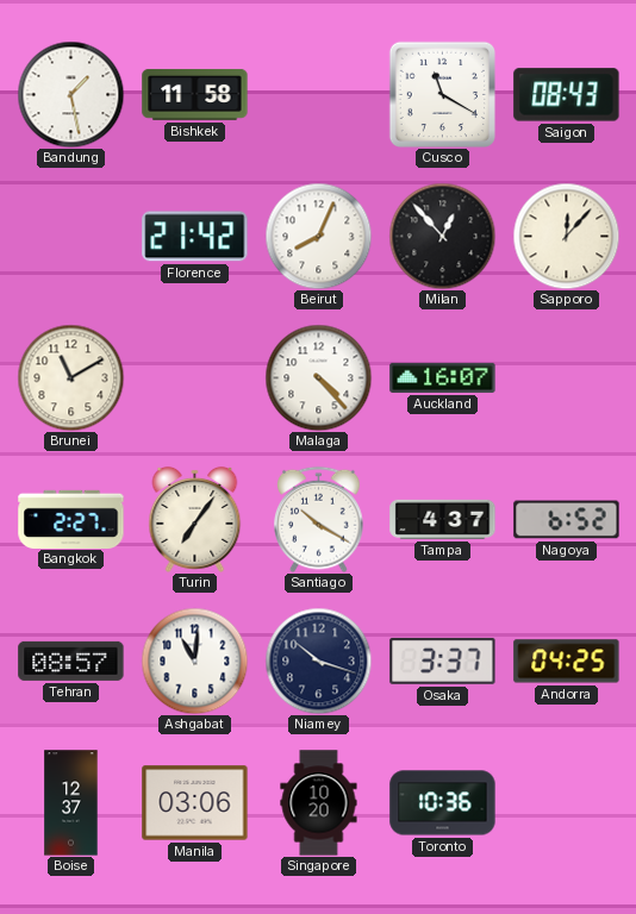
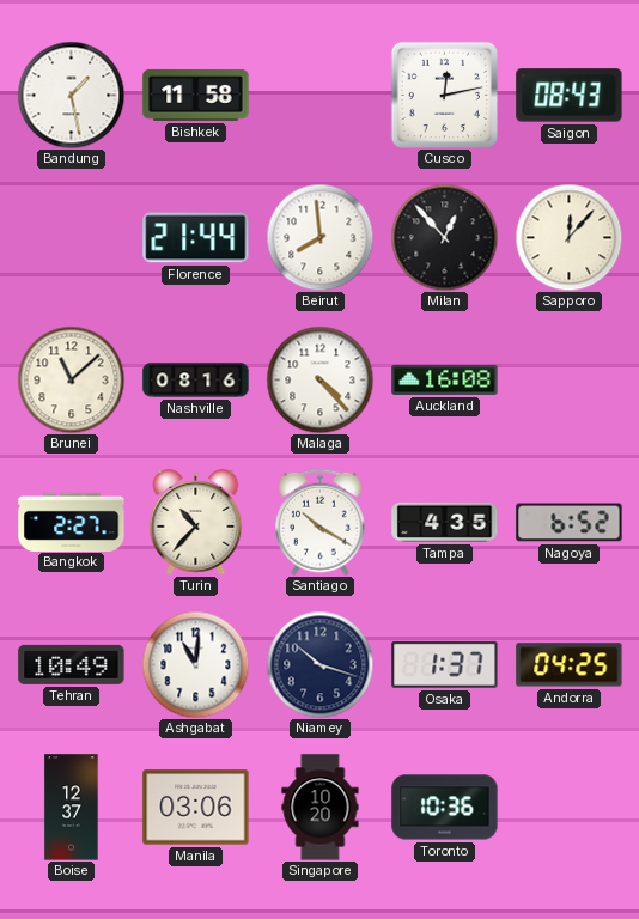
Cusco: 11:20 -> 12:13 (444, 95)
Florence: 21:42 -> 21:44 (196, 238)
Beirut: 8:04 -> 7:59 (319, 237)
Brunei: 11:10 -> 11:08 (71, 379)
Nashville: none -> 08:16 (196, 381)
Auckland: 16:07 -> 16:08 (445, 379)
Turin: 7:06 -> 10:37 (196, 522)
Tampa: 4:37 -> 4:35 (445, 522)
Tehran: 08:57 -> 10:49 (72, 664)
Osaka: 3:37 -> 1:37 (445, 664)
